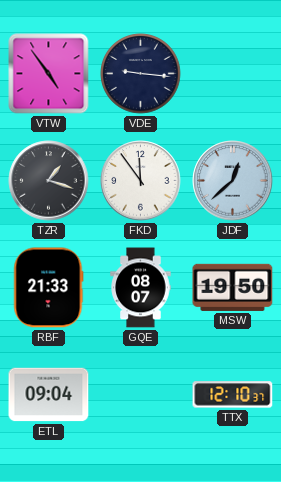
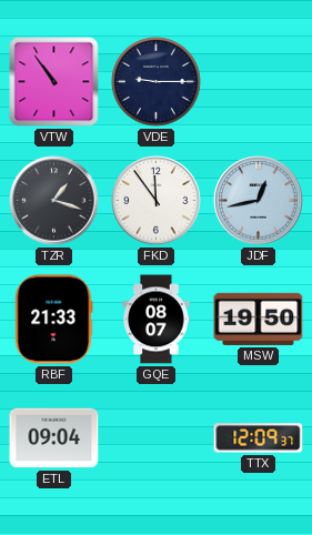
VTW: 4:54 -> 10:54 (54, 82)
VDE: 9:16 -> 9:15 (157, 82)
JDF: 12:38 -> 12:43 (259, 201)
TTX: 12:10 -> 12:09 (259, 438)
